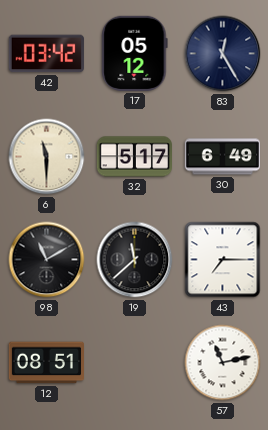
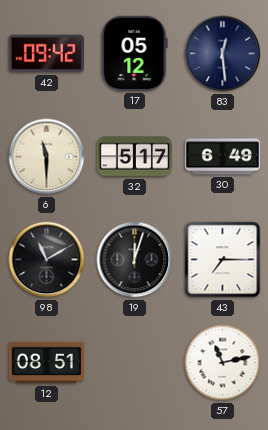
42: 03:42 -> 09:42 (46, 54)
83: 12:25 -> 12:29 (223, 54)
19: 11:38 -> 12:03 (135, 260)
